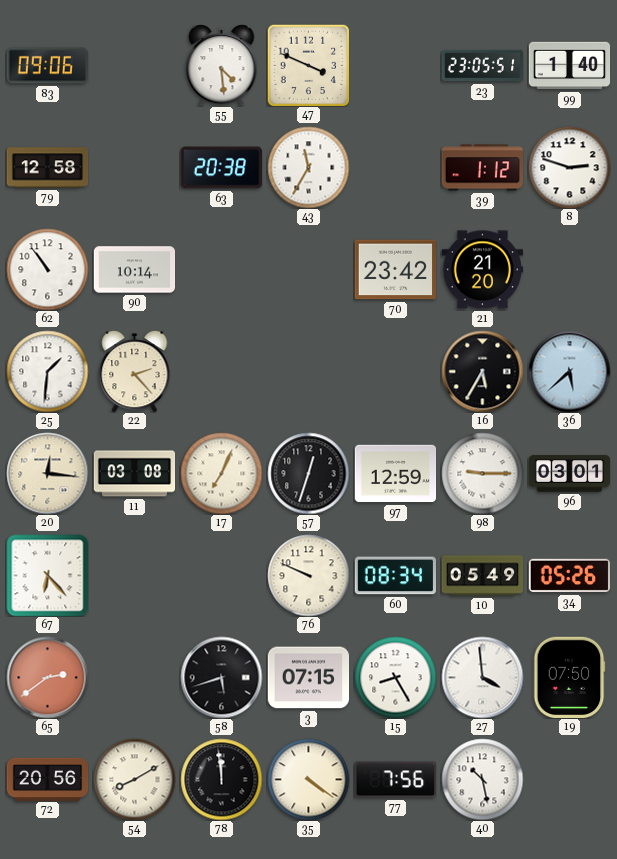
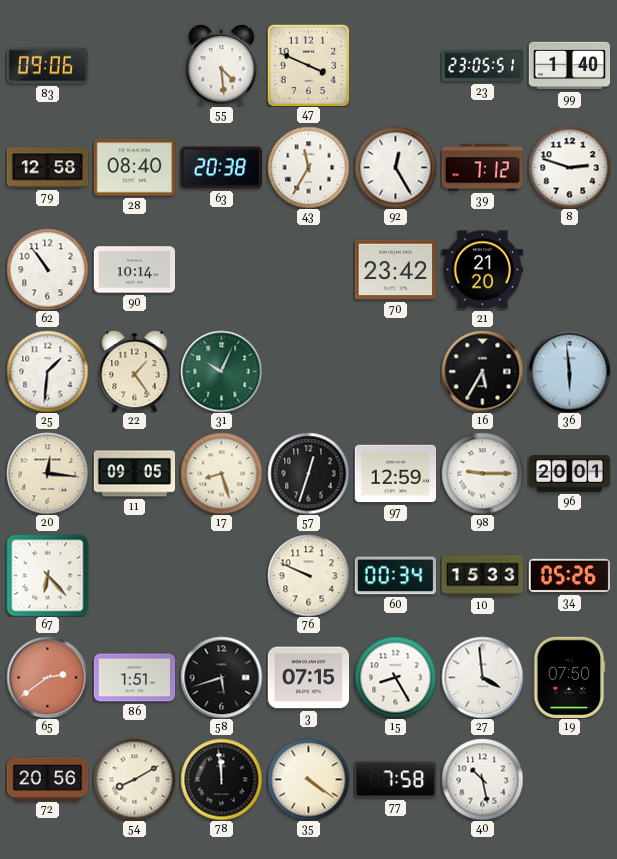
28: none -> 08:40 (134, 168)
92: none -> 12:25 (395, 167)
39: 1:12 -> 7:12 (482, 168)
22: 2:23 -> 1:24 (135, 371)
31: none -> 10:04 (221, 371)
36: 5:38 -> 5:59 (569, 371)
11: 03:08 -> 09:05 (134, 474)
17: 7:04 -> 8:27 (221, 473)
96: 03:01 -> 20:01 (569, 474)
60: 08:34 -> 00:34 (395, 576)
10: 05:49 -> 15:33 (482, 576)
86: none -> 1:51 (134, 678)
77: 7:56 -> 7:58 (395, 780)
